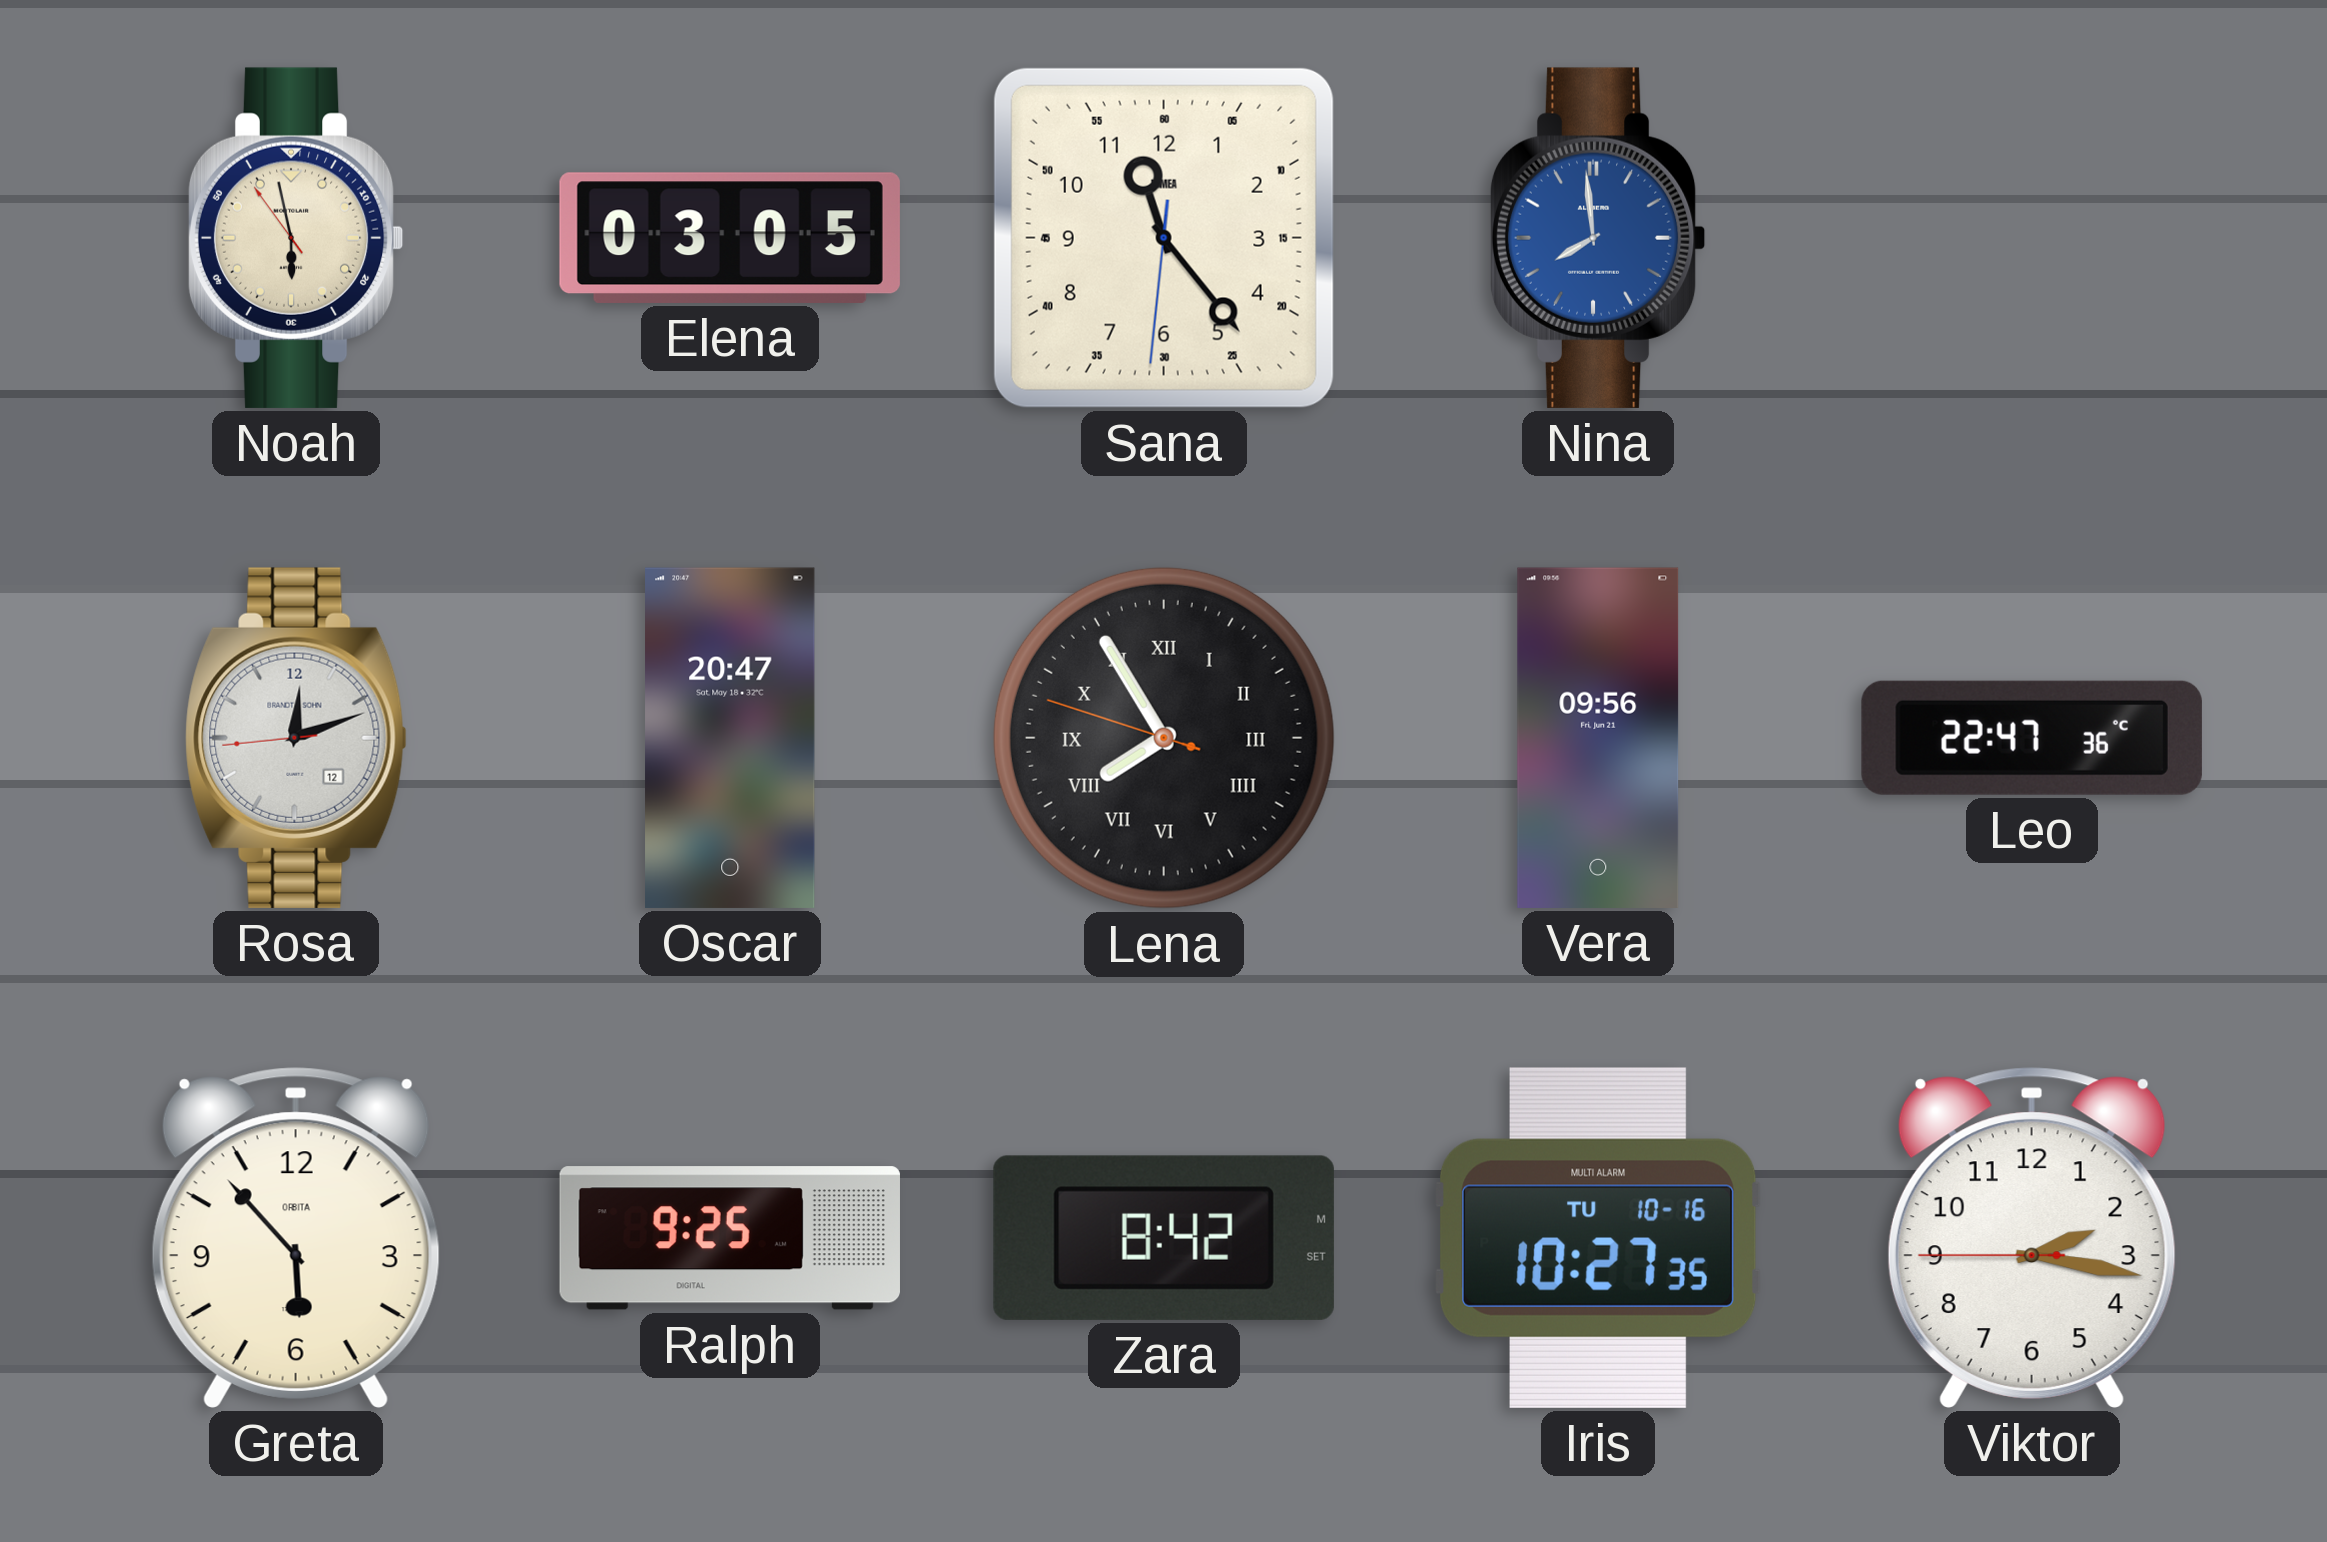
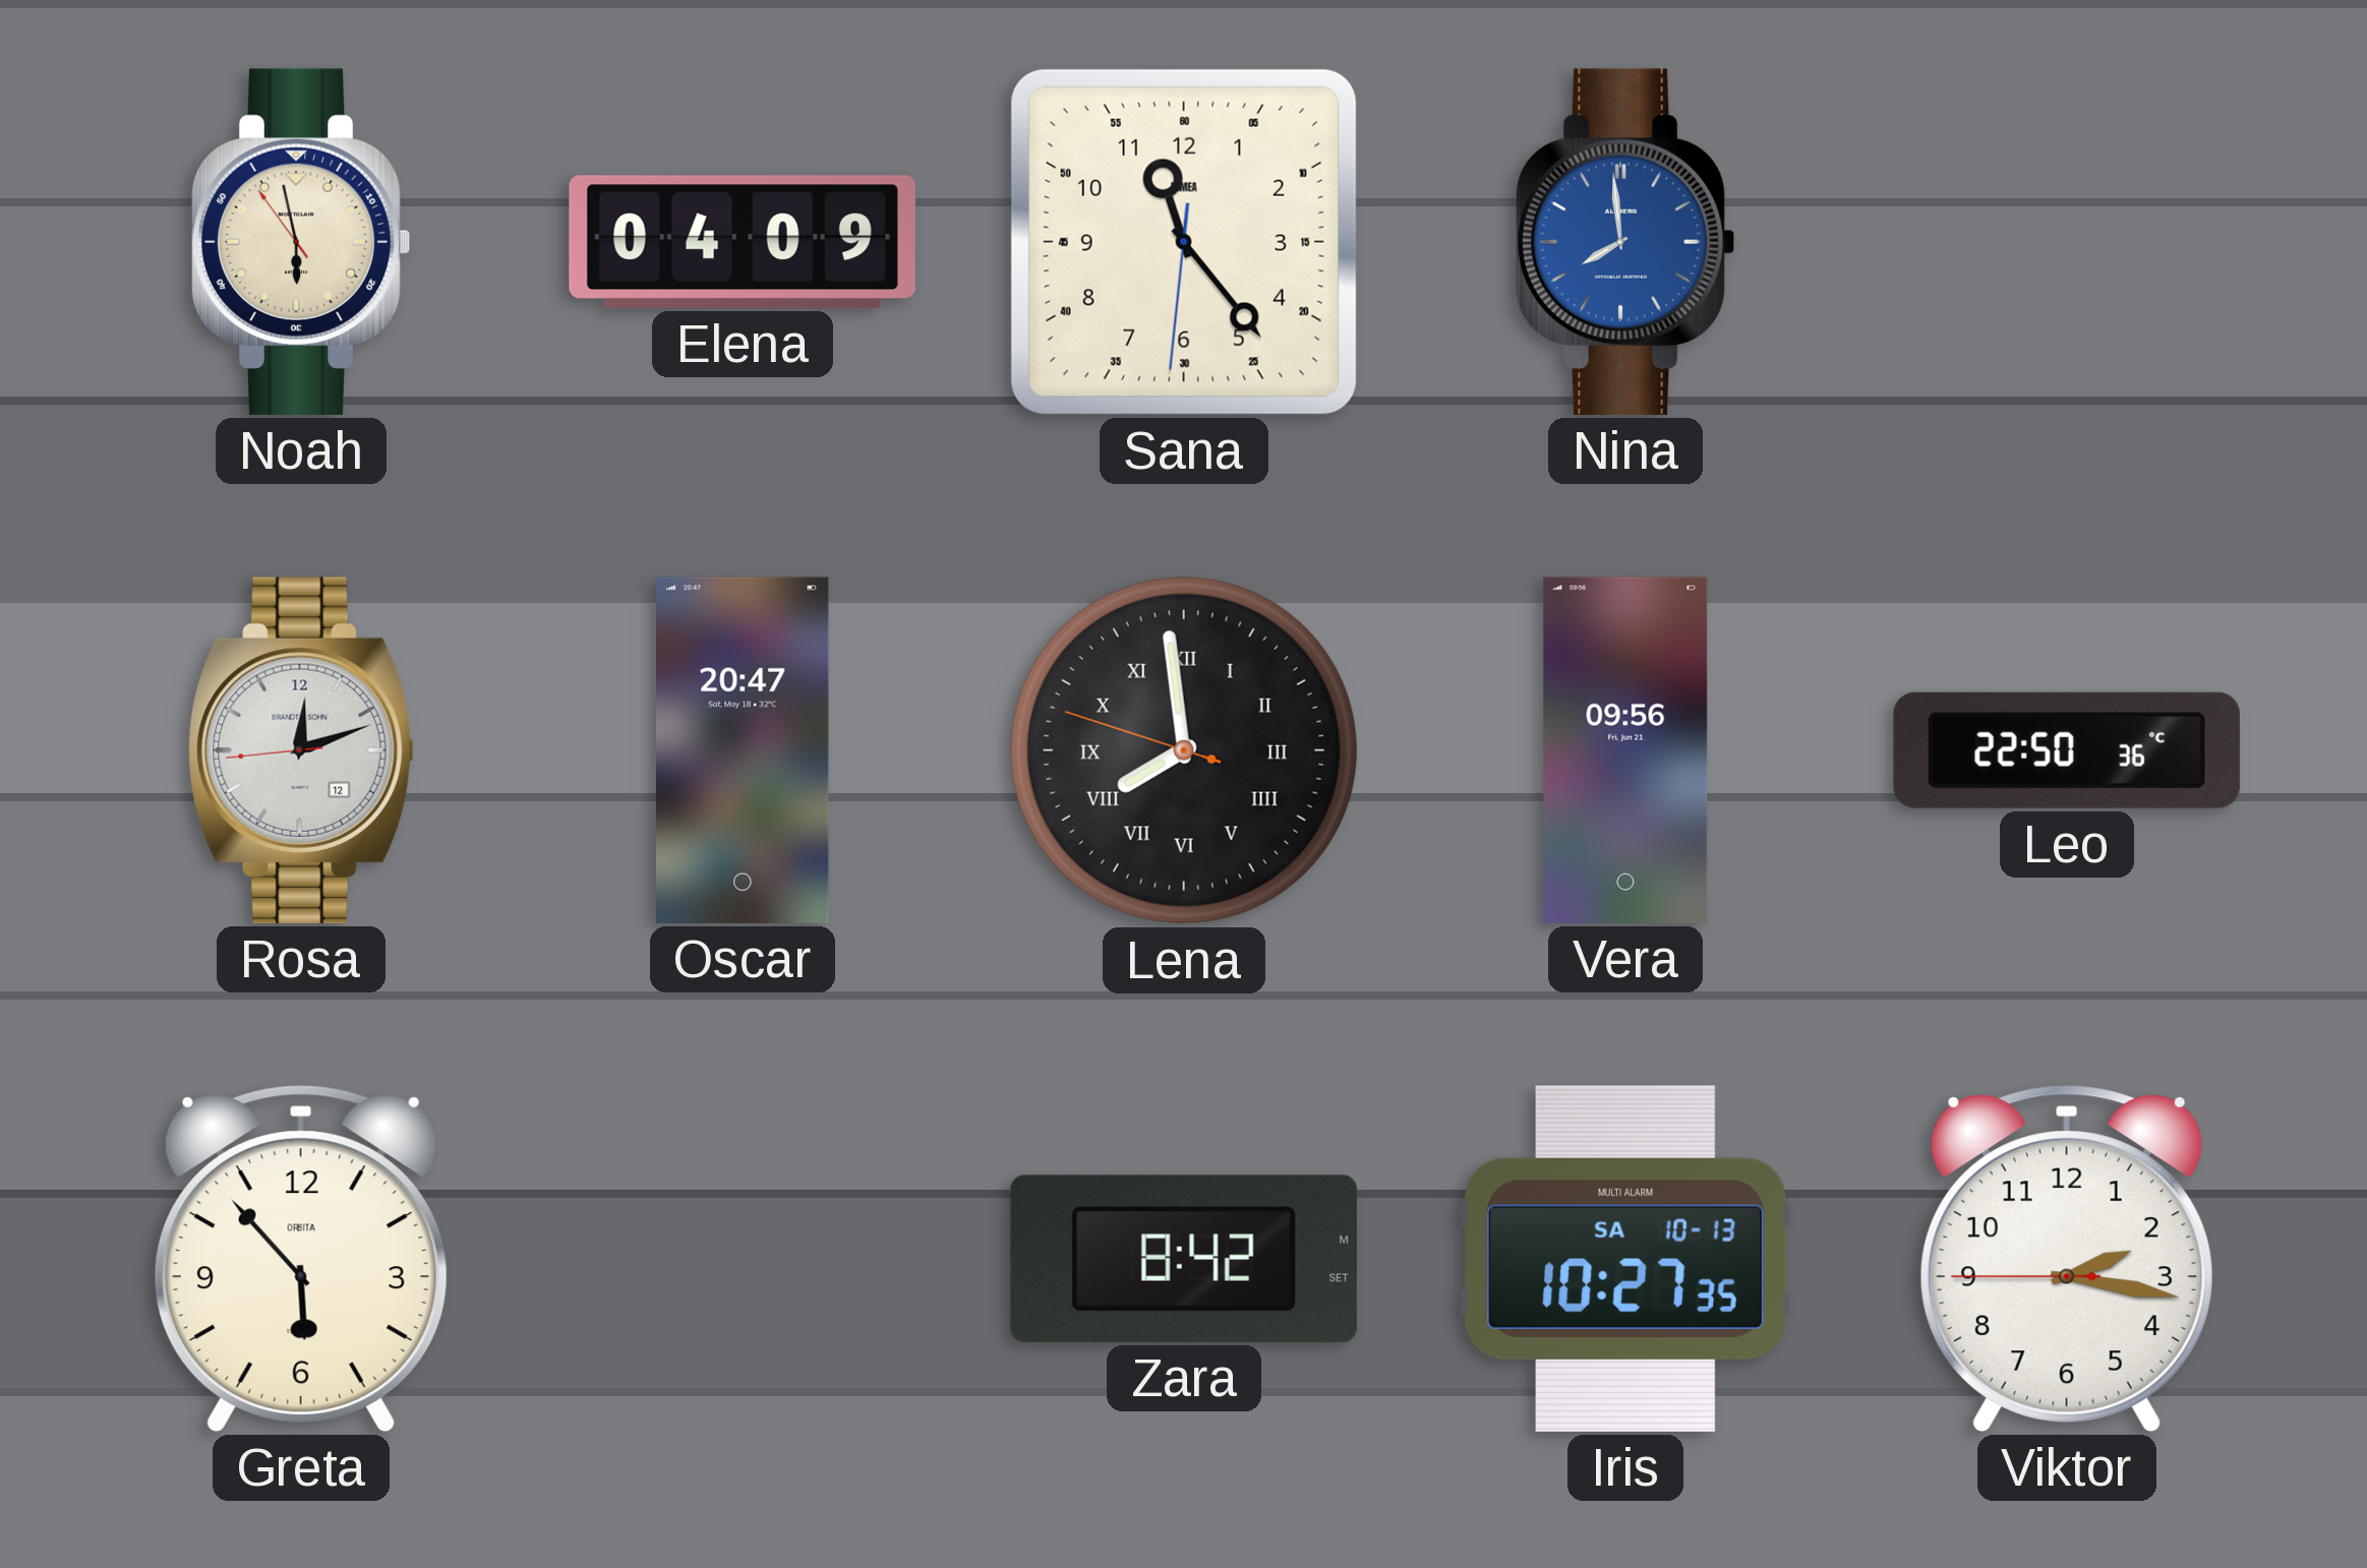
Elena: 03:05 -> 04:09 (743, 242)
Lena: 7:54 -> 7:58 (1184, 750)
Leo: 22:47 -> 22:50 (2067, 750)
Ralph: 9:25 -> none (730, 1238)
Iris date: TU 10-16 -> SA 10-13 (1625, 1259)
